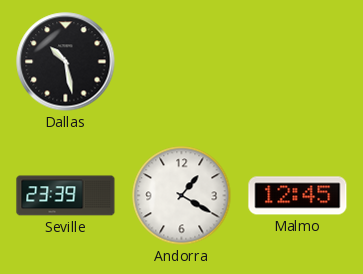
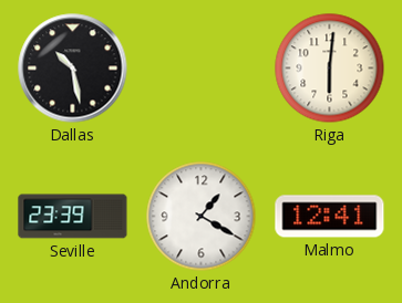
Riga: none -> 6:01 (330, 69)
Malmo: 12:45 -> 12:41 (330, 217)
